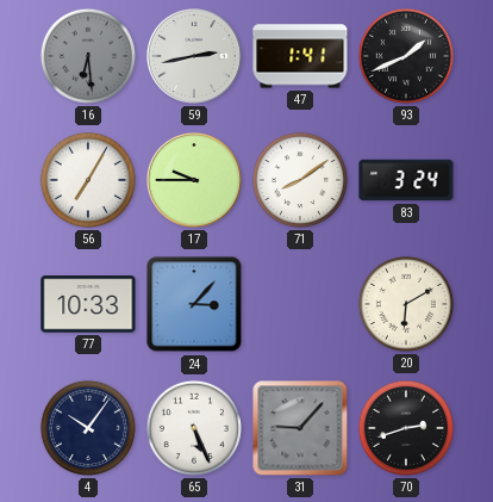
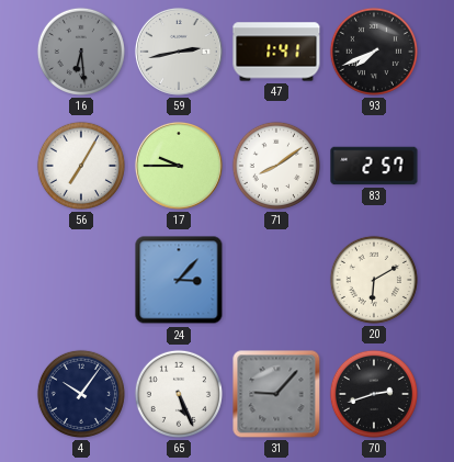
93: 1:41 -> 7:41 (374, 52)
83: 3:24 -> 2:57 (374, 166)
77: 10:33 -> none (88, 304)
